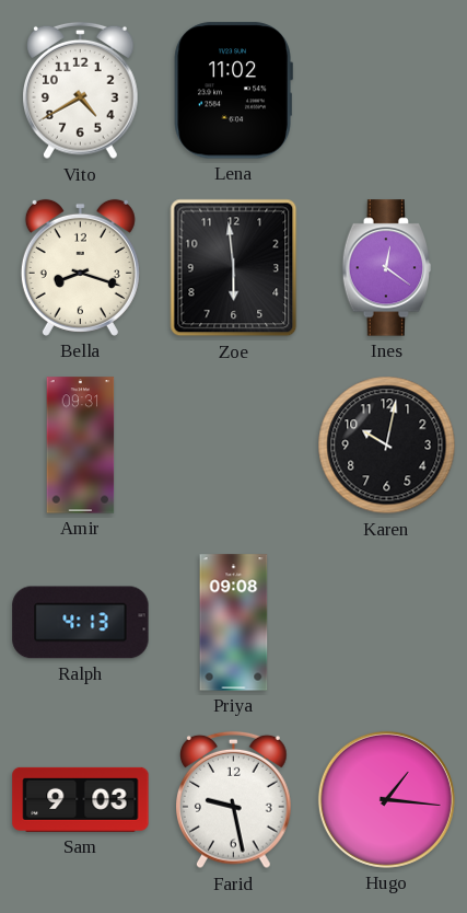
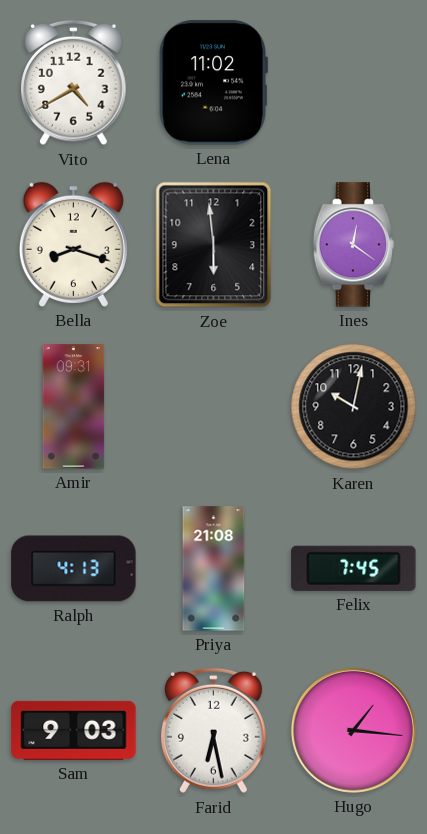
Priya: 09:08 -> 21:08 (214, 569)
Felix: none -> 7:45 (354, 568)
Farid: 9:28 -> 6:28 (214, 731)
